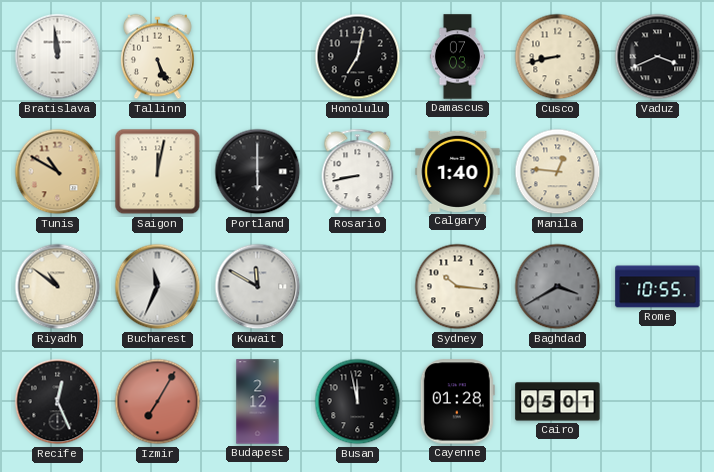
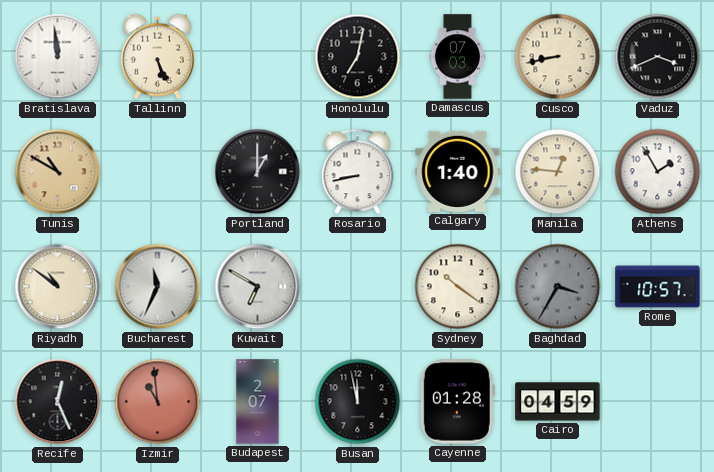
Saigon: 12:02 -> none (158, 172)
Portland: 6:00 -> 1:00 (258, 172)
Athens: none -> 1:55 (658, 172)
Kuwait: 11:50 -> 6:50 (258, 287)
Sydney: 10:16 -> 10:21 (458, 287)
Baghdad: 3:40 -> 3:35 (558, 287)
Rome: 10:55 -> 10:57 (658, 287)
Izmir: 7:05 -> 10:59 (158, 402)
Budapest: 2:12 -> 2:07 (258, 402)
Cairo: 05:01 -> 04:59 (558, 402)
